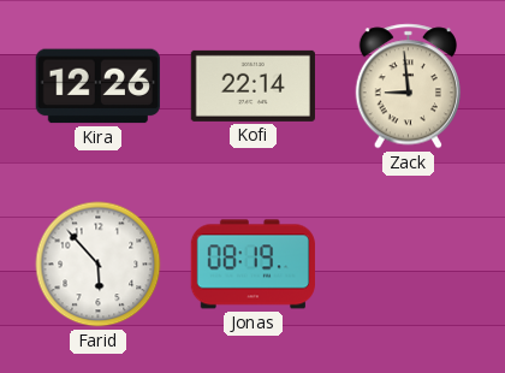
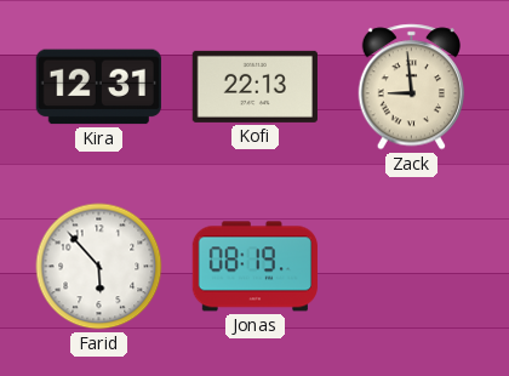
Kira: 12:26 -> 12:31 (98, 87)
Kofi: 22:14 -> 22:13 (254, 86)
